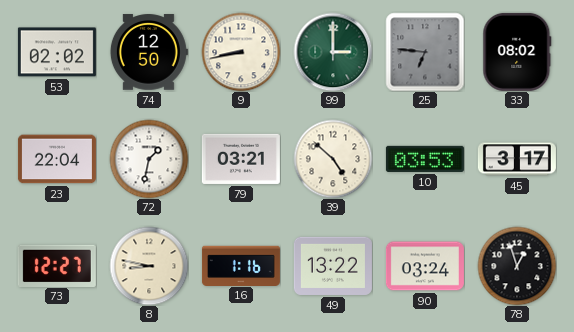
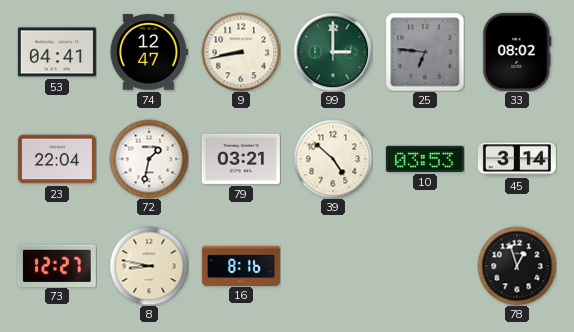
53: 02:02 -> 04:41 (57, 52)
74: 12:50 -> 12:47 (149, 52)
45: 3:17 -> 3:14 (517, 159)
16: 1:16 -> 8:16 (241, 265)
49: 13:22 -> none (333, 266)
90: 03:24 -> none (425, 266)
